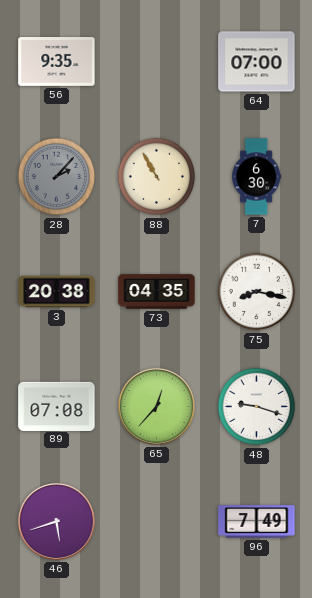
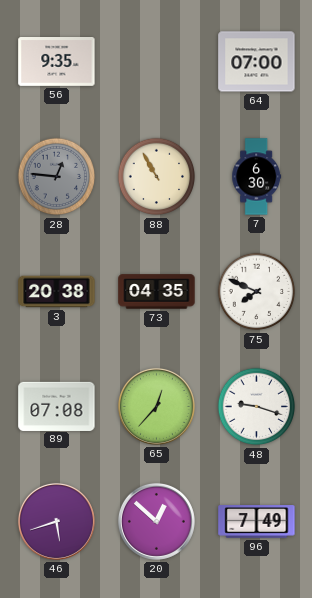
28: 2:07 -> 12:46 (57, 177)
75: 8:17 -> 7:49 (257, 292)
20: none -> 12:52 (156, 521)
